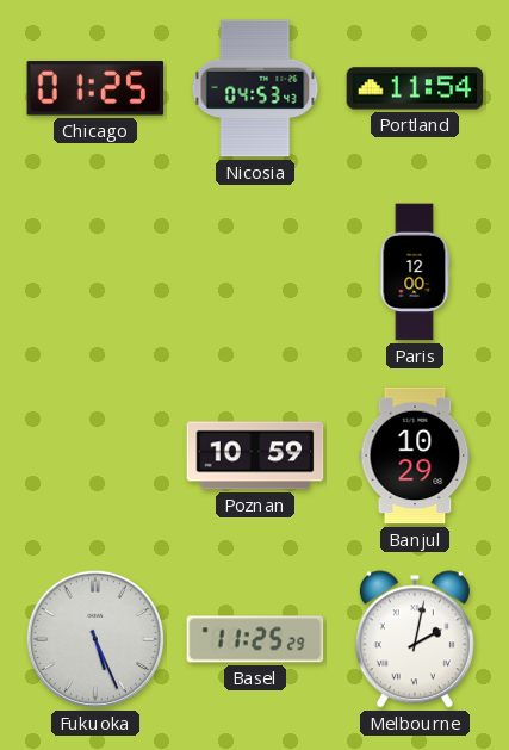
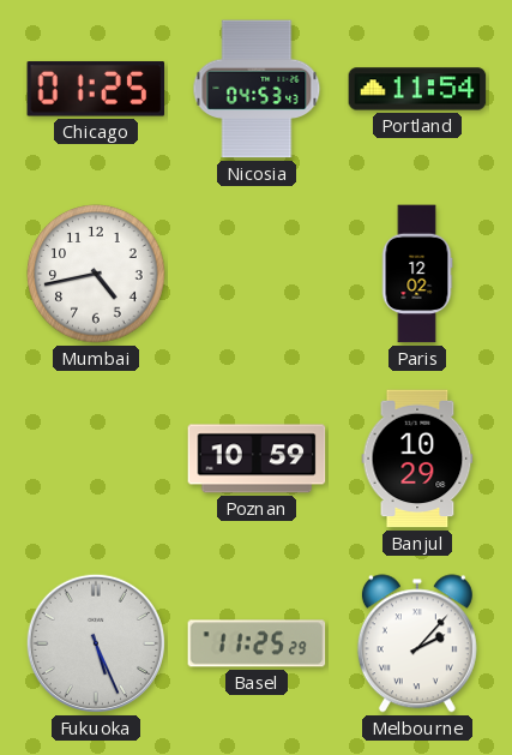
Mumbai: none -> 4:43 (96, 274)
Paris: 12:00 -> 12:02 (417, 274)
Melbourne: 2:02 -> 2:07 (417, 643)
